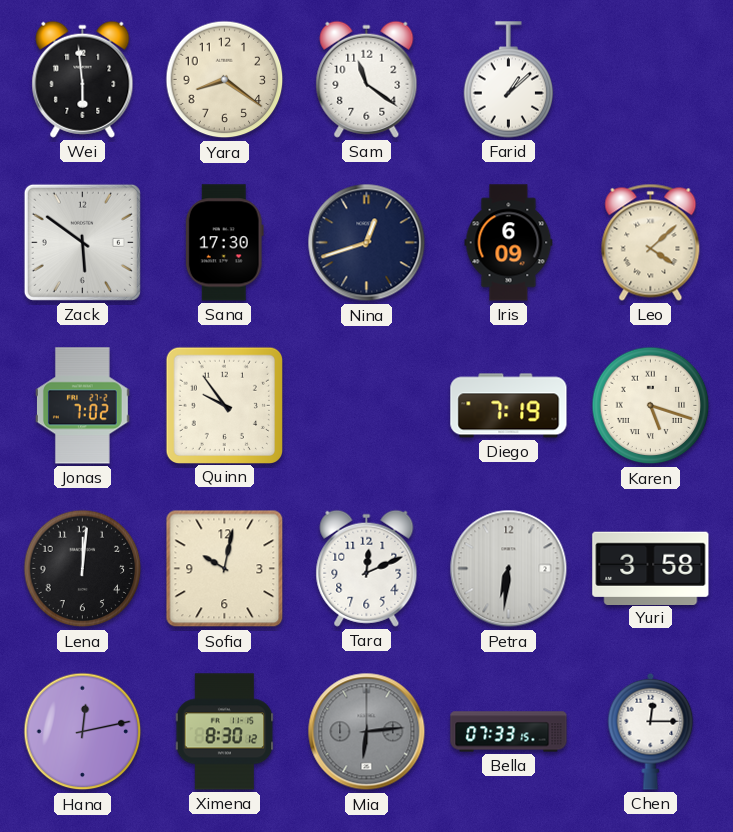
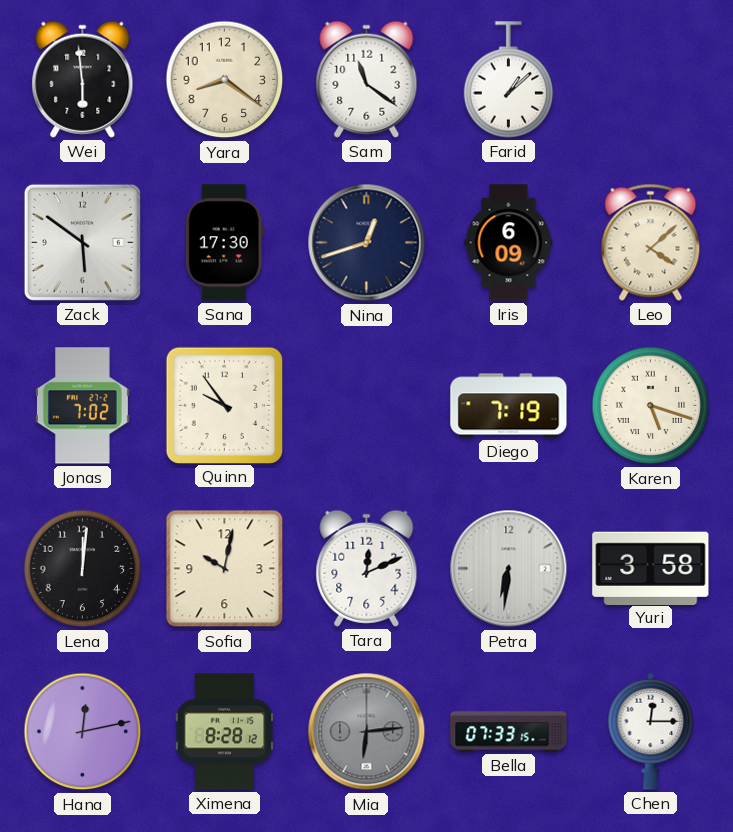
Ximena: 8:30 -> 8:28 (225, 732)
